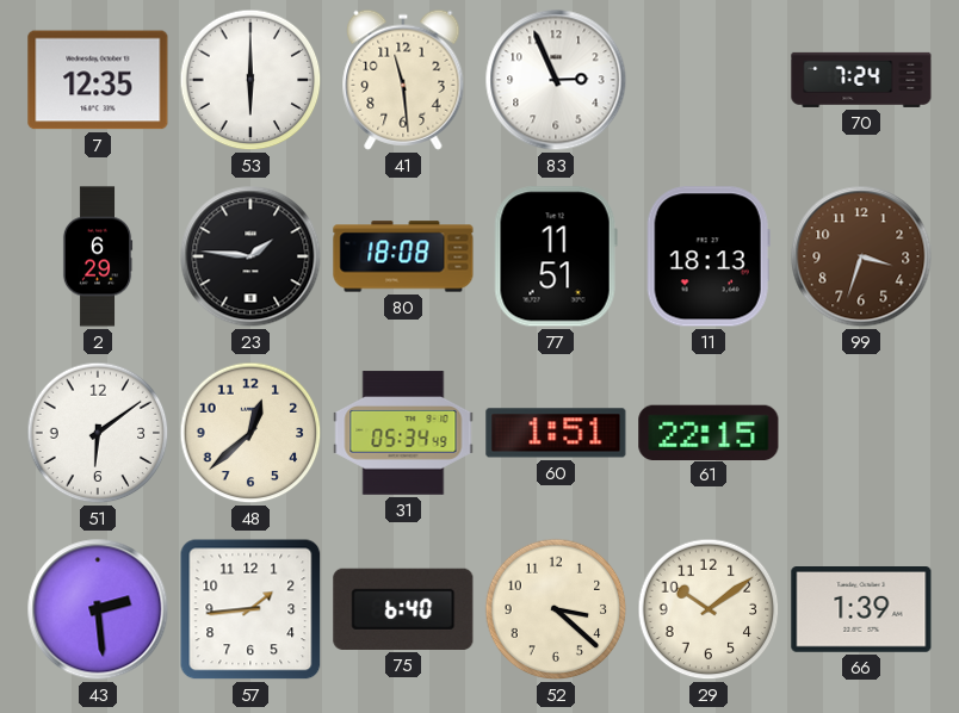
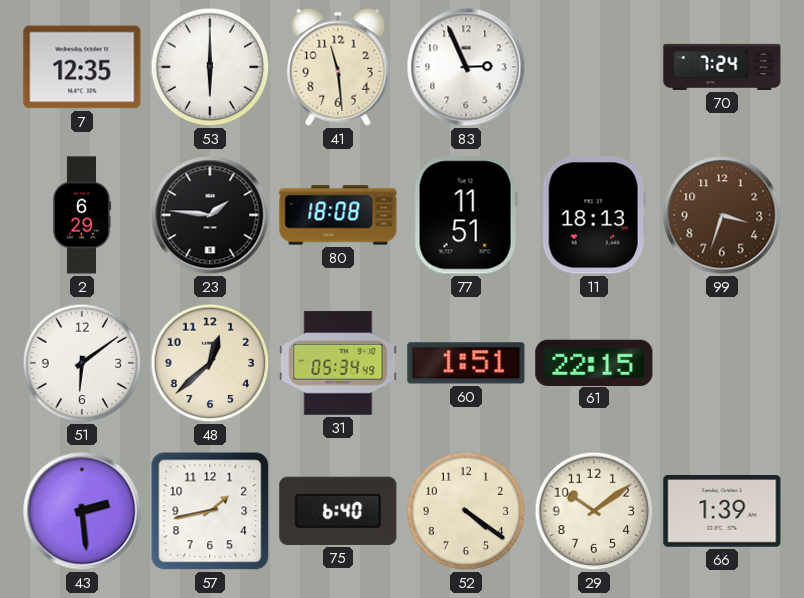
57: 1:44 -> 1:43 (210, 511)
52: 3:22 -> 4:21 (466, 511)
